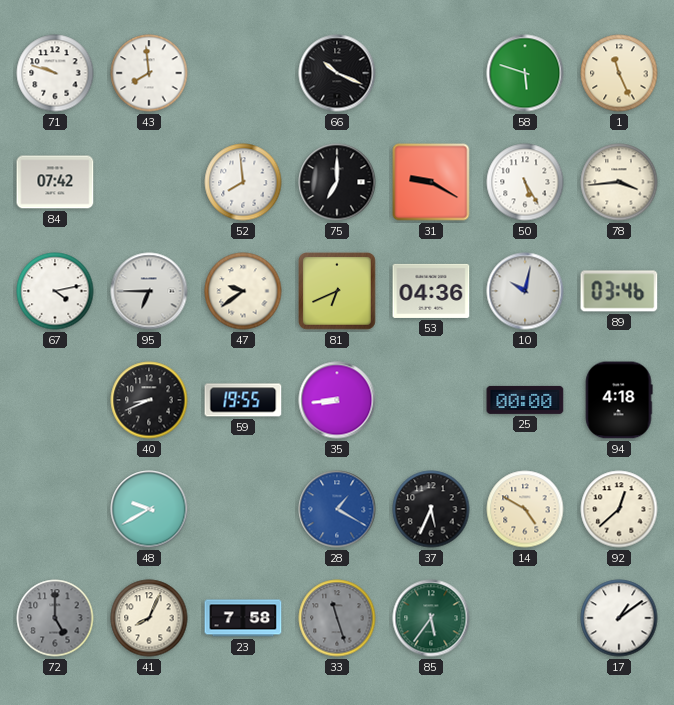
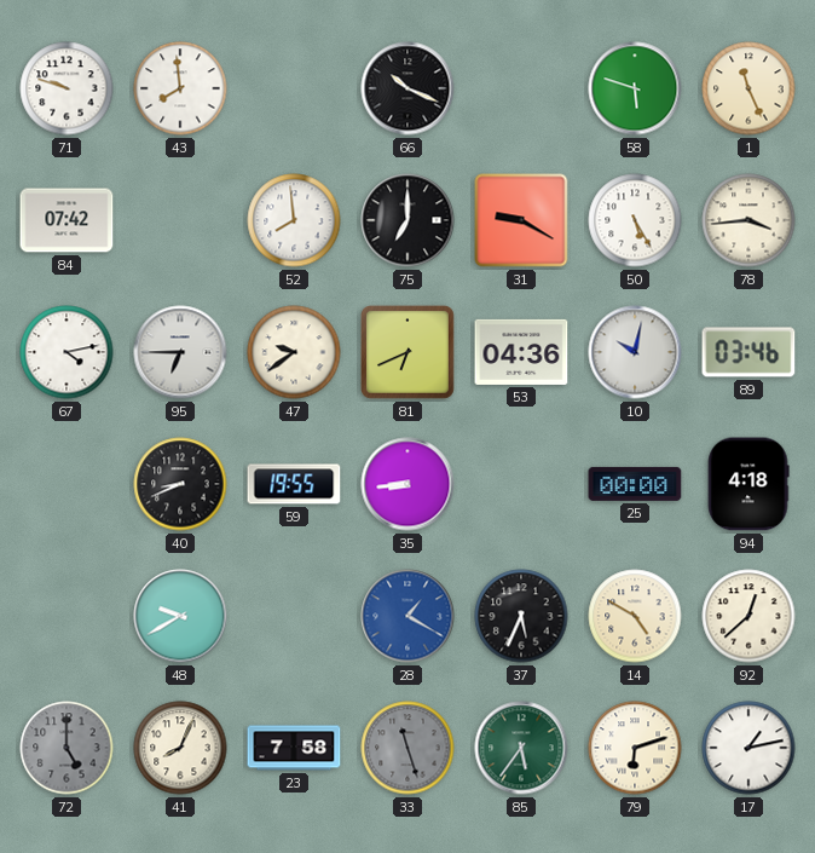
79: none -> 6:12 (635, 748)
17: 1:09 -> 1:13 (748, 748)
